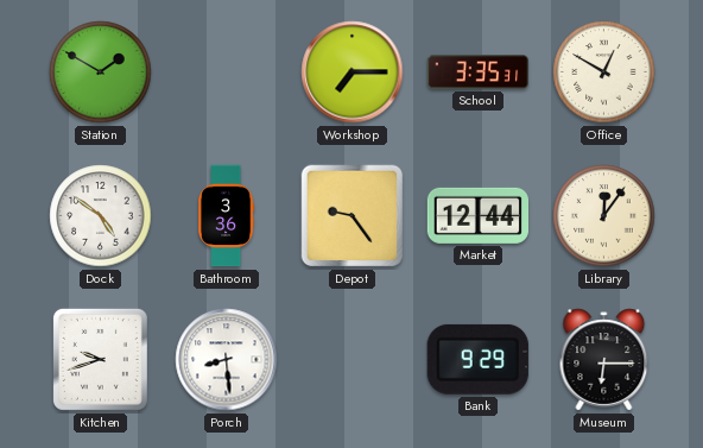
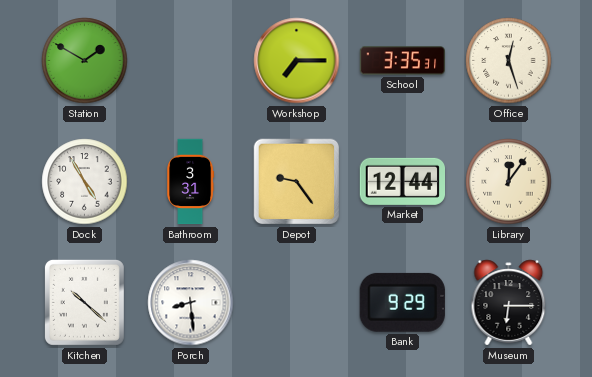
Office: 12:50 -> 12:27 (509, 61)
Dock: 4:51 -> 4:55 (85, 182)
Bathroom: 3:36 -> 3:31 (191, 182)
Kitchen: 9:42 -> 10:22 (84, 302)
